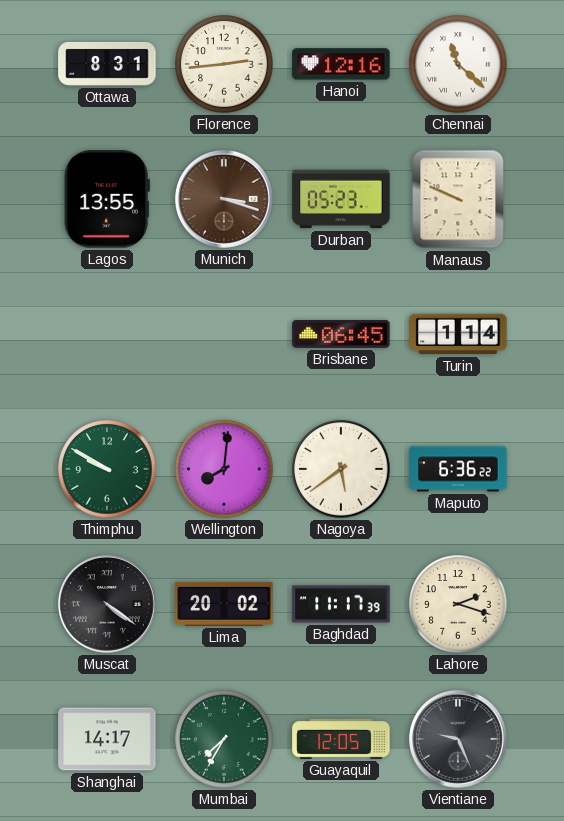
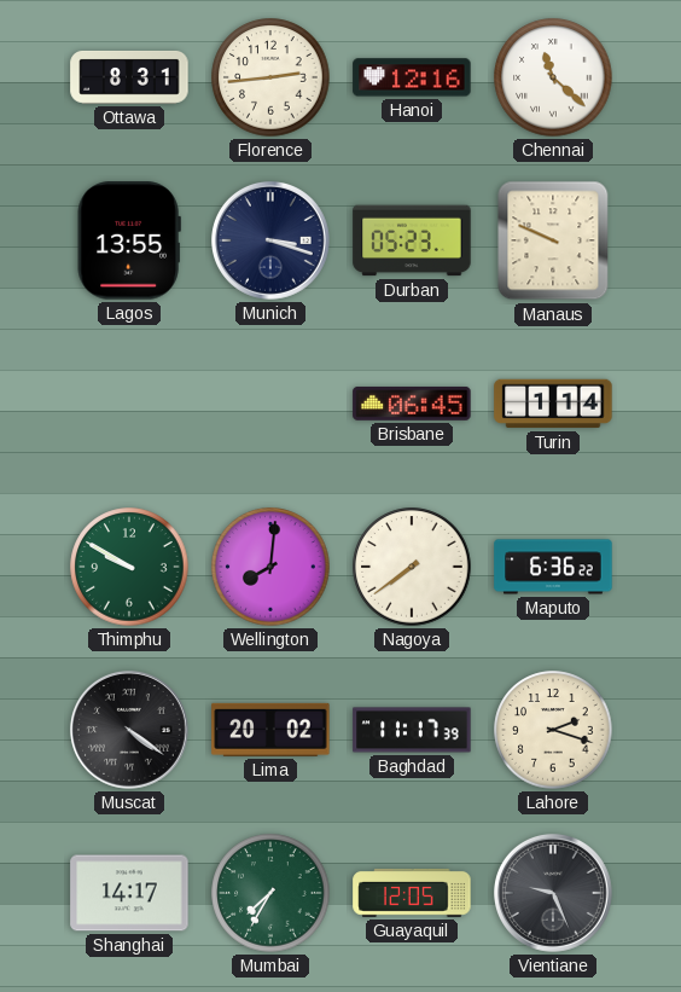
Munich dial: brown -> navy (270, 240)
Nagoya: 5:39 -> 7:39 (412, 567)
